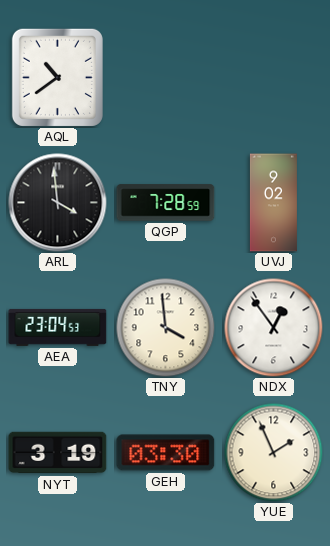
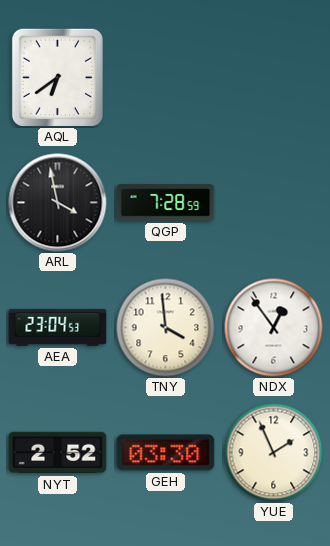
AQL: 10:39 -> 6:39 (57, 77)
ARL: 3:59 -> 3:58 (58, 203)
UVJ: 9:02 -> none (273, 203)
NYT: 3:19 -> 2:52 (58, 453)
